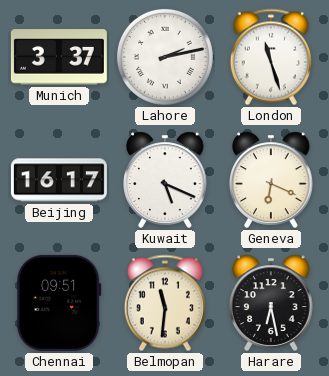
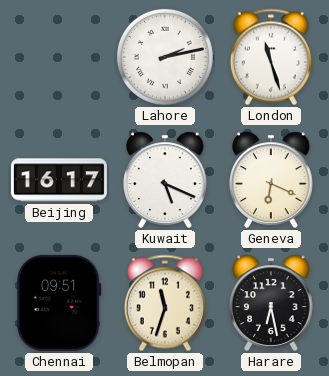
Munich: 3:37 -> none (59, 57)
Belmopan: 11:31 -> 11:33 (165, 303)
